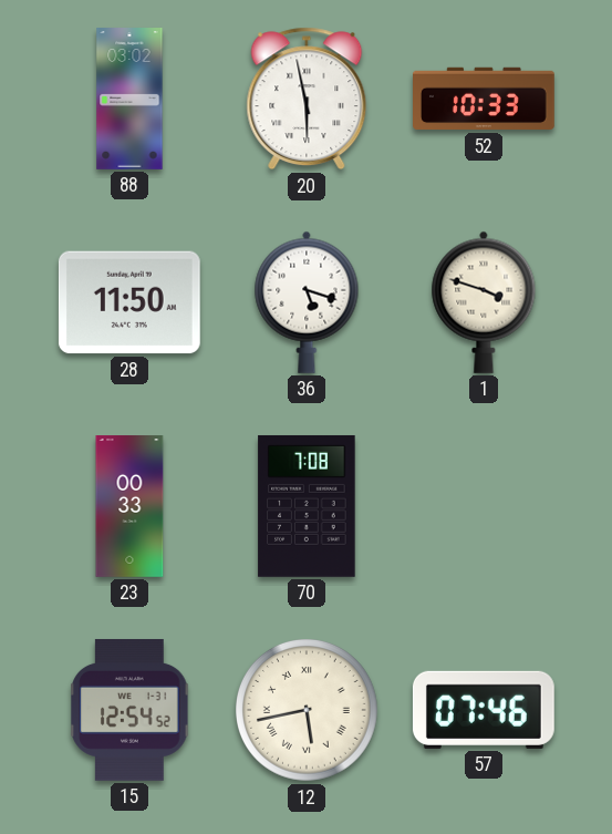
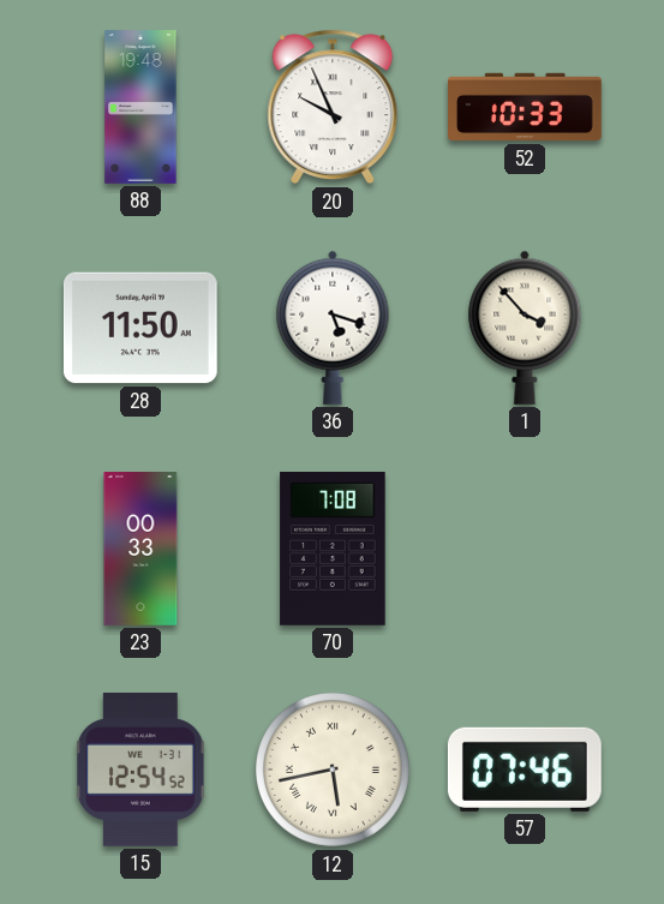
88: 03:02 -> 19:48 (140, 108)
20: 5:58 -> 9:56 (333, 107)
1: 3:48 -> 3:53 (525, 328)
